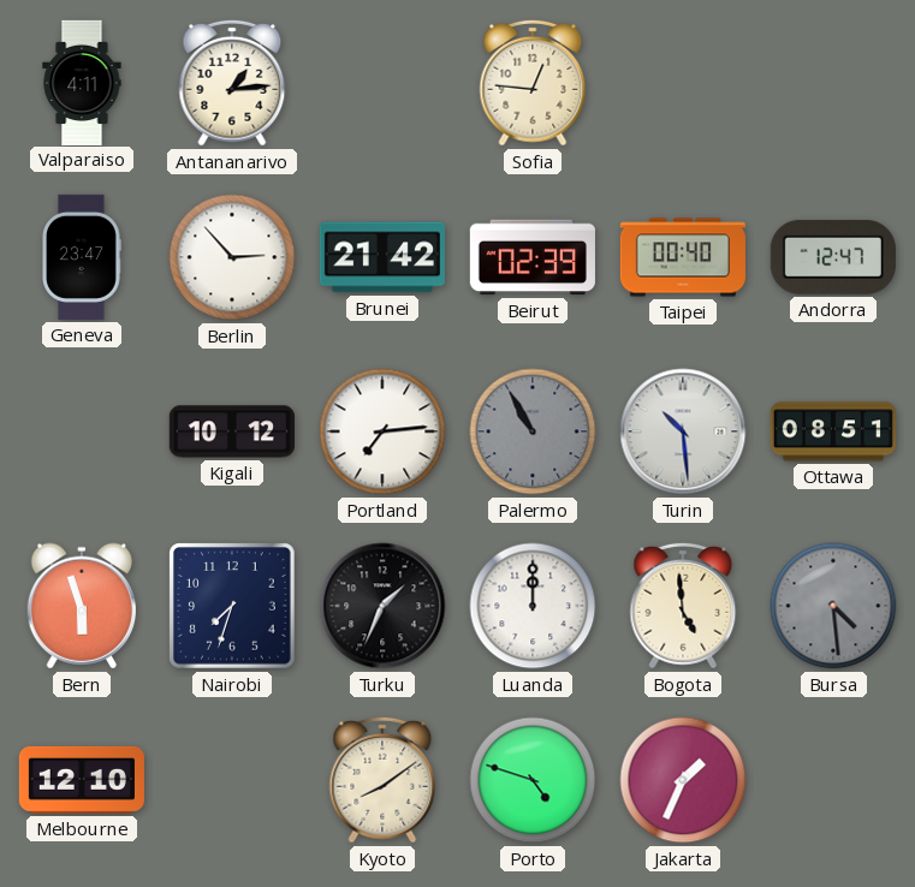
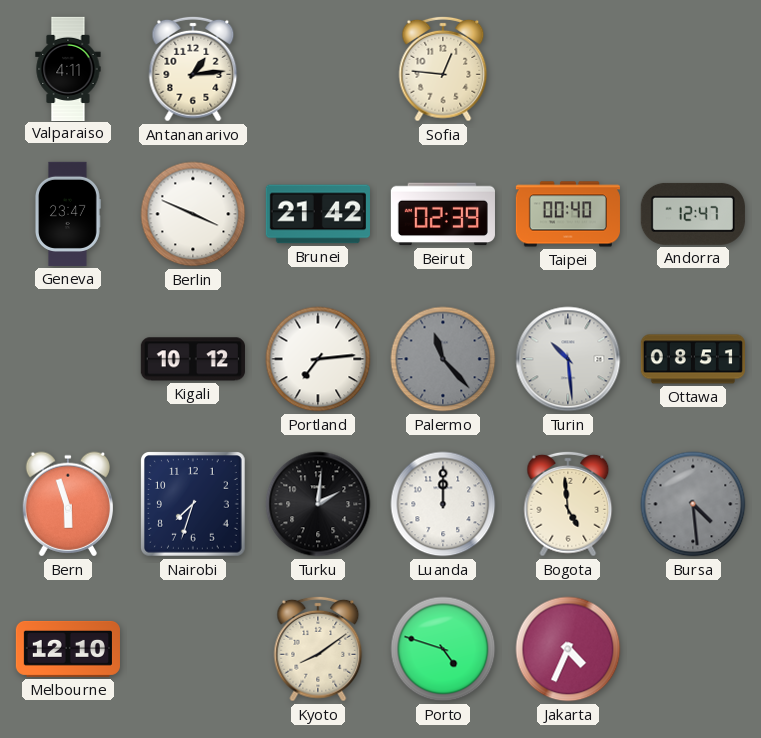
Berlin: 2:53 -> 3:49 (193, 214)
Palermo: 10:55 -> 11:23 (443, 359)
Turku: 1:34 -> 2:01 (318, 504)
Jakarta: 1:34 -> 4:34 (568, 649)
